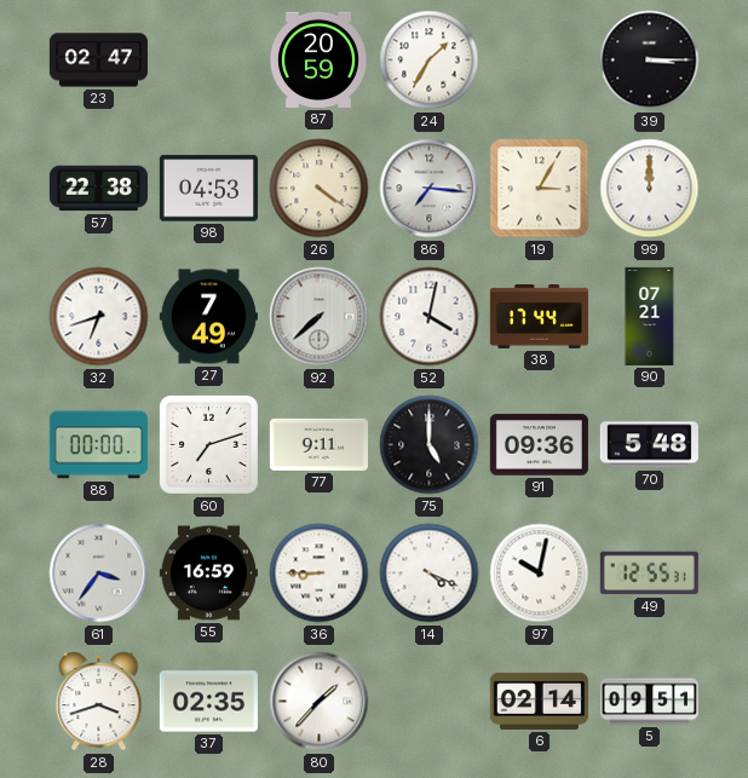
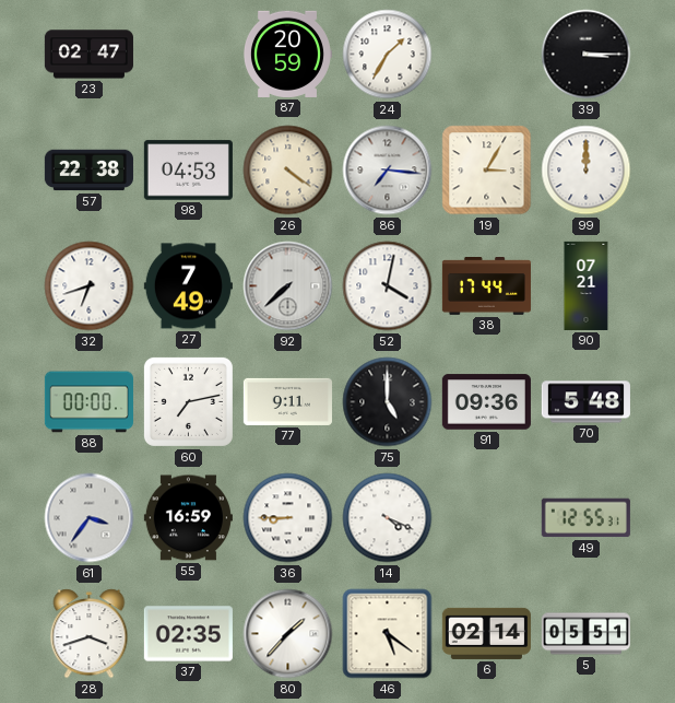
60: 7:12 -> 7:13 (188, 401)
97: 10:02 -> none (540, 574)
46: none -> 5:21 (388, 634)
5: 09:51 -> 05:51 (585, 634)
